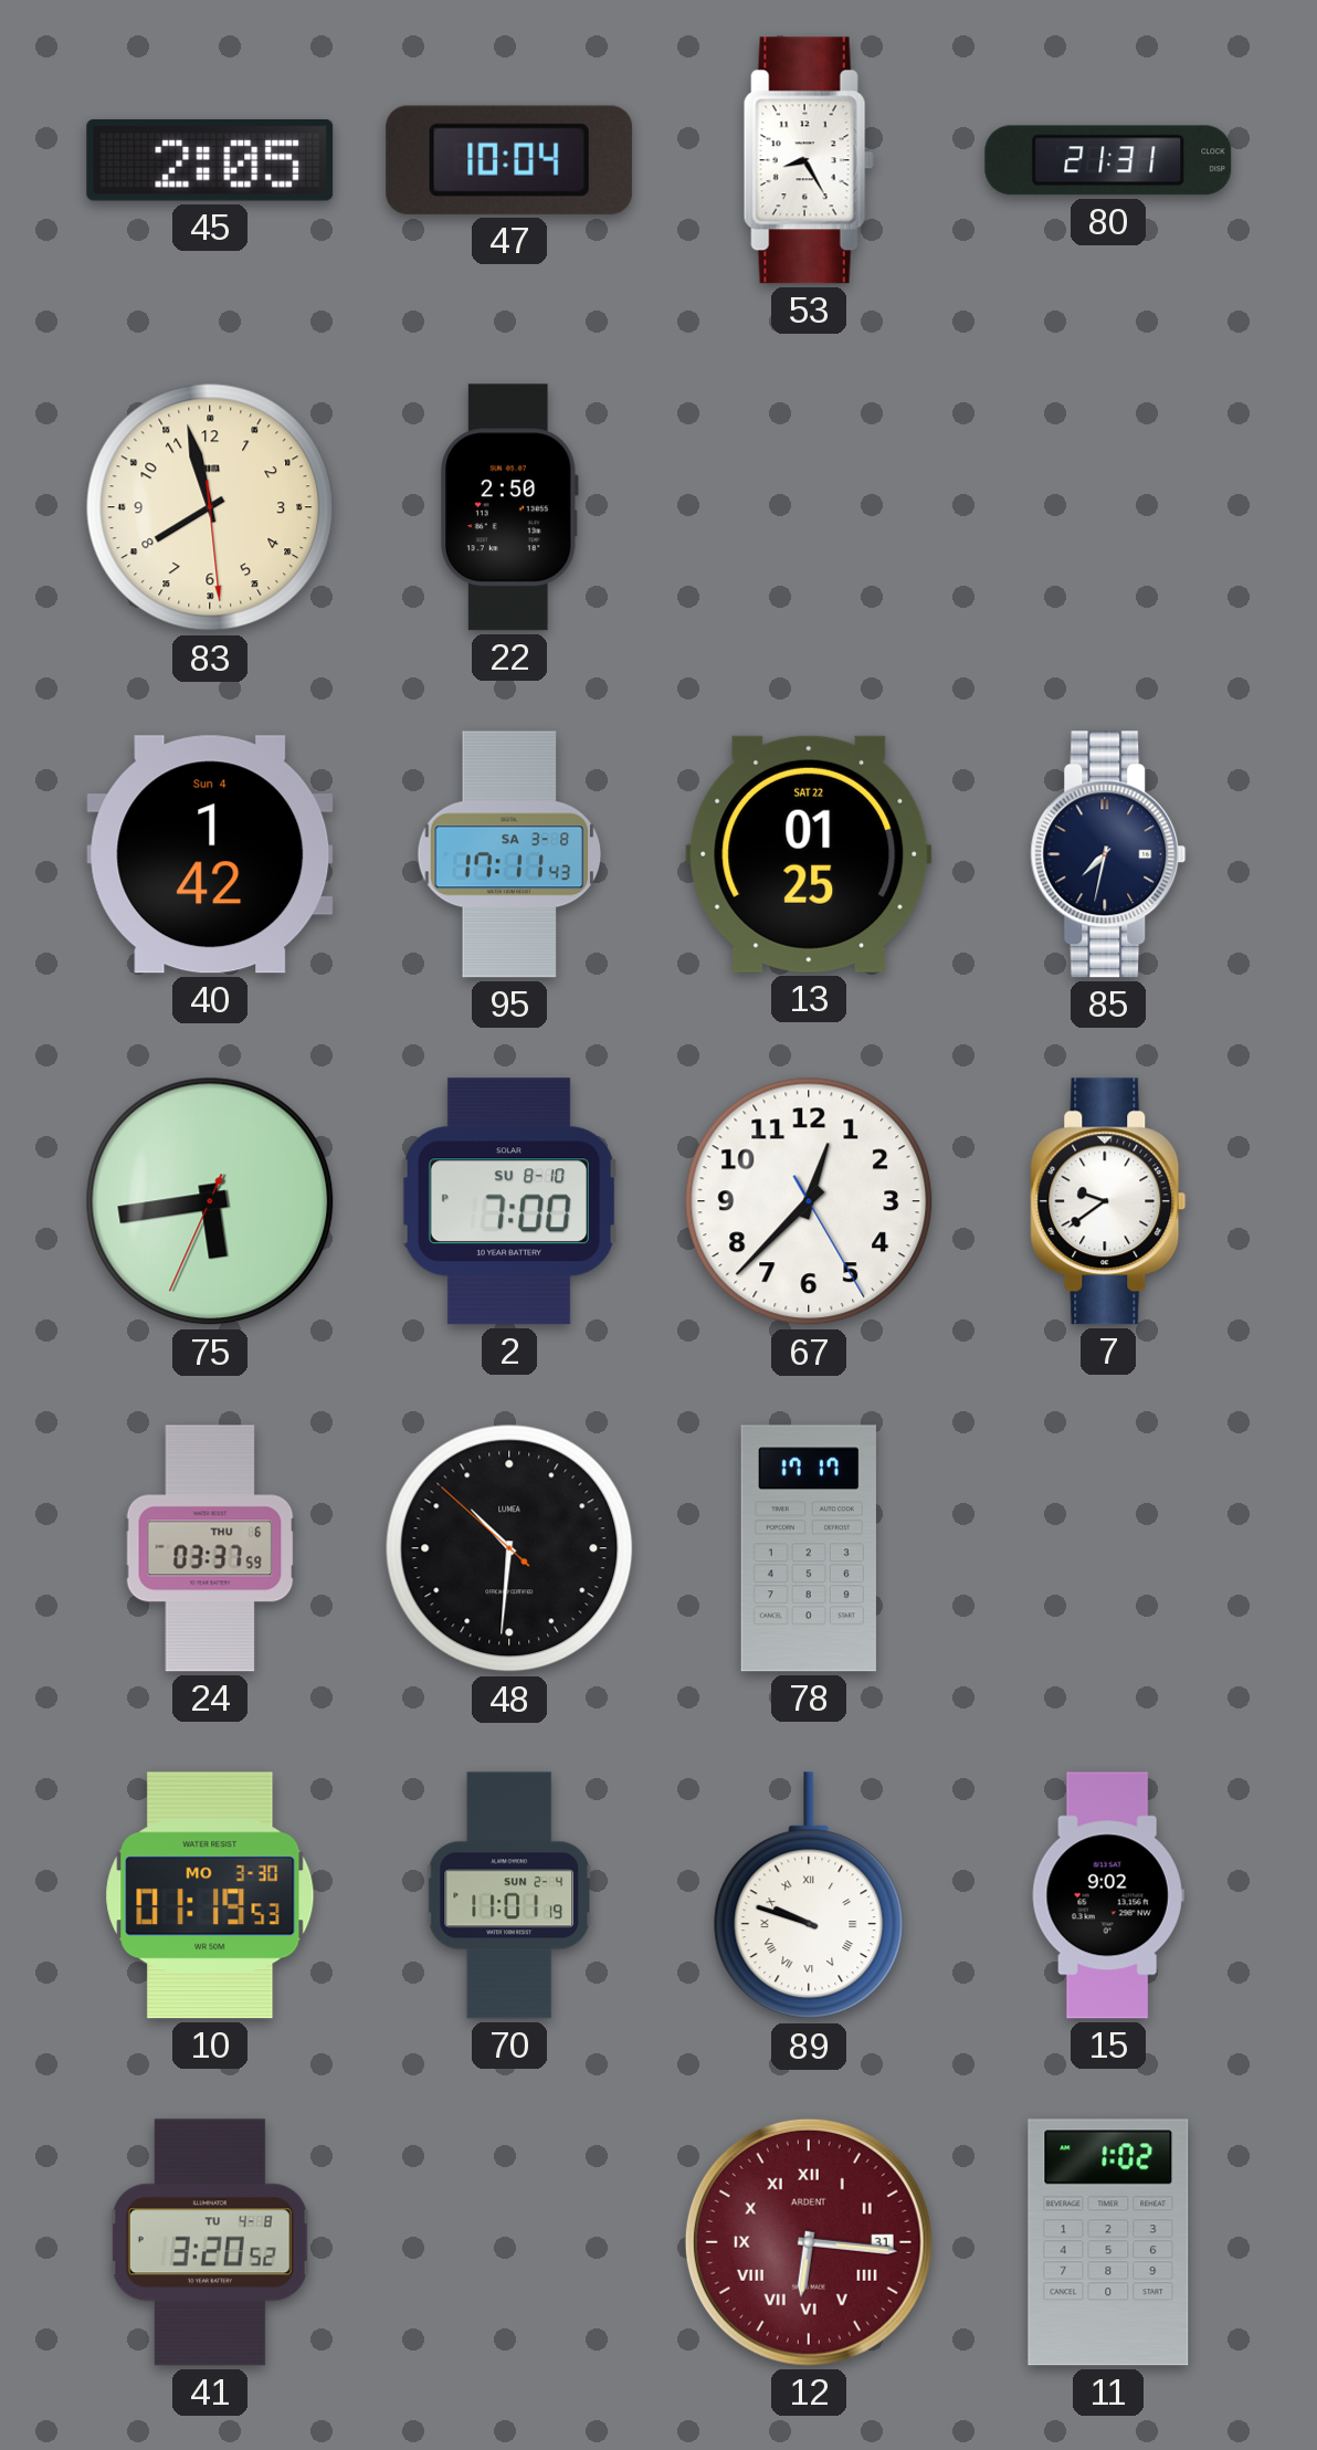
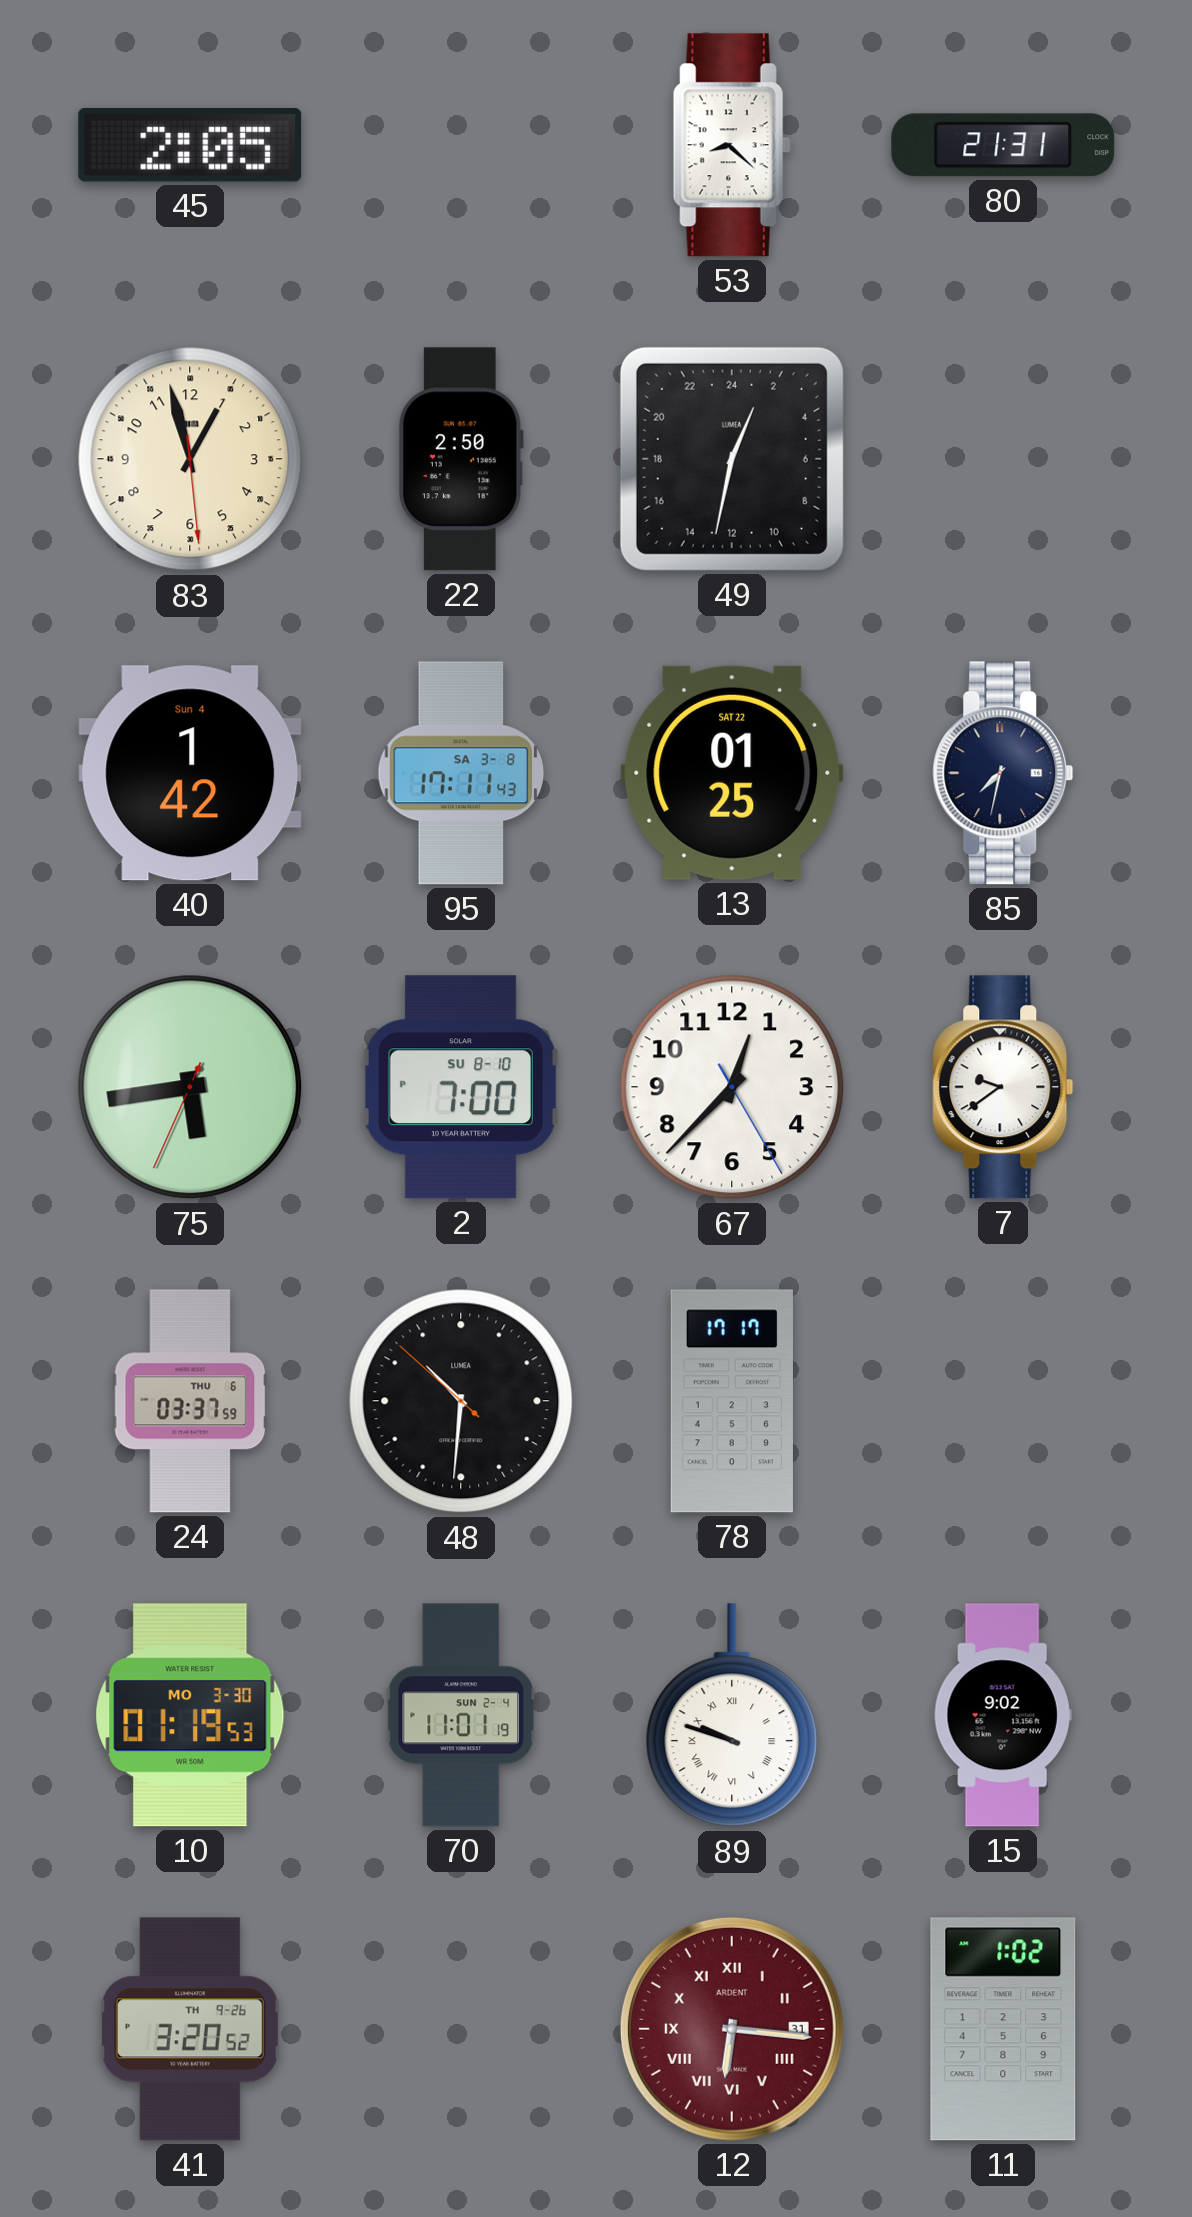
47: 10:04 -> none (509, 160)
53: 8:25 -> 8:22 (732, 145)
83: 7:57 -> 12:57 (190, 459)
49: none -> 1:32 (732, 459)
41 date: TU 4-8 -> TH 9-26 (190, 2029)
